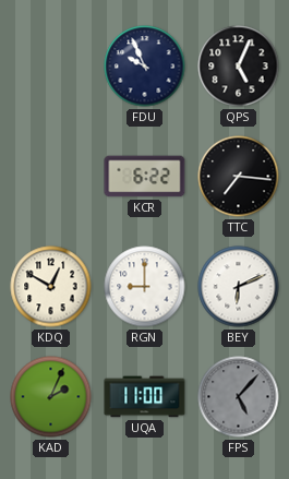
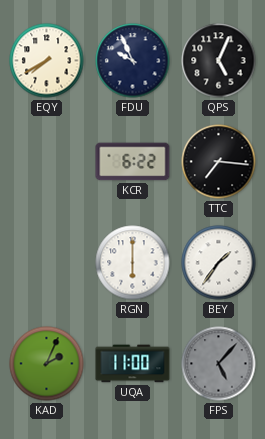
EQY: none -> 7:40 (47, 61)
KDQ: 12:50 -> none (51, 287)
RGN: 9:00 -> 6:00 (133, 263)
BEY: 6:11 -> 1:36 (219, 263)
